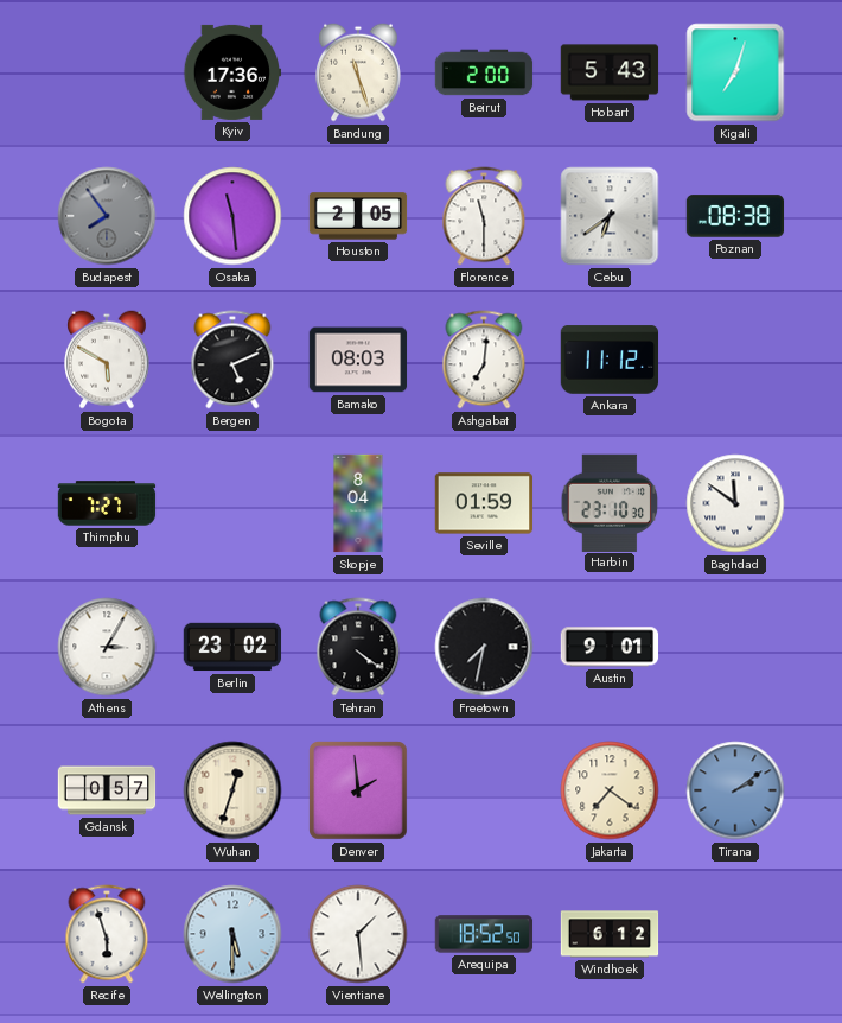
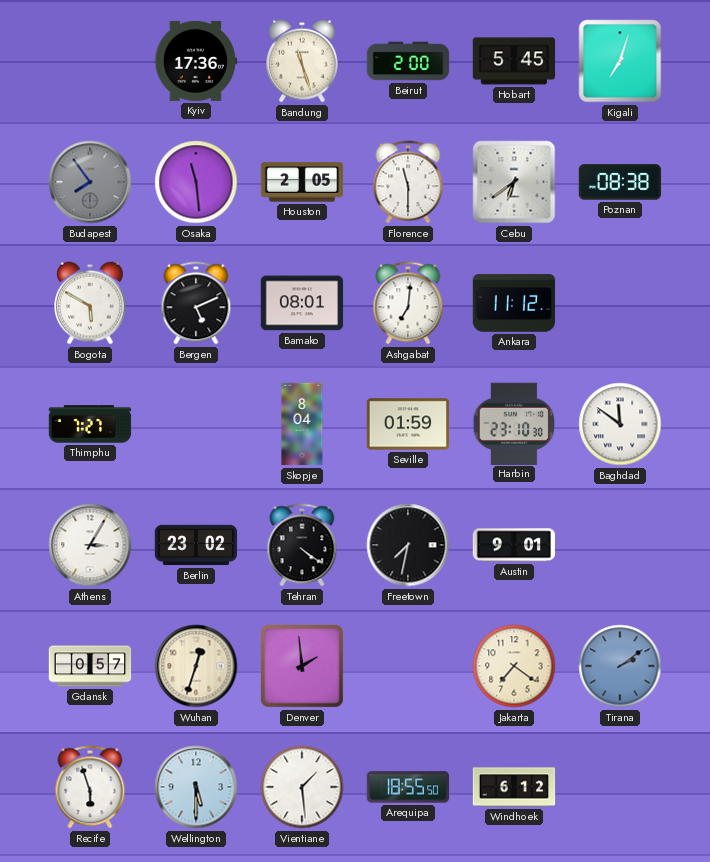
Hobart: 5:43 -> 5:45 (514, 61)
Bamako: 08:03 -> 08:01 (302, 303)
Arequipa: 18:52 -> 18:55 (408, 787)
